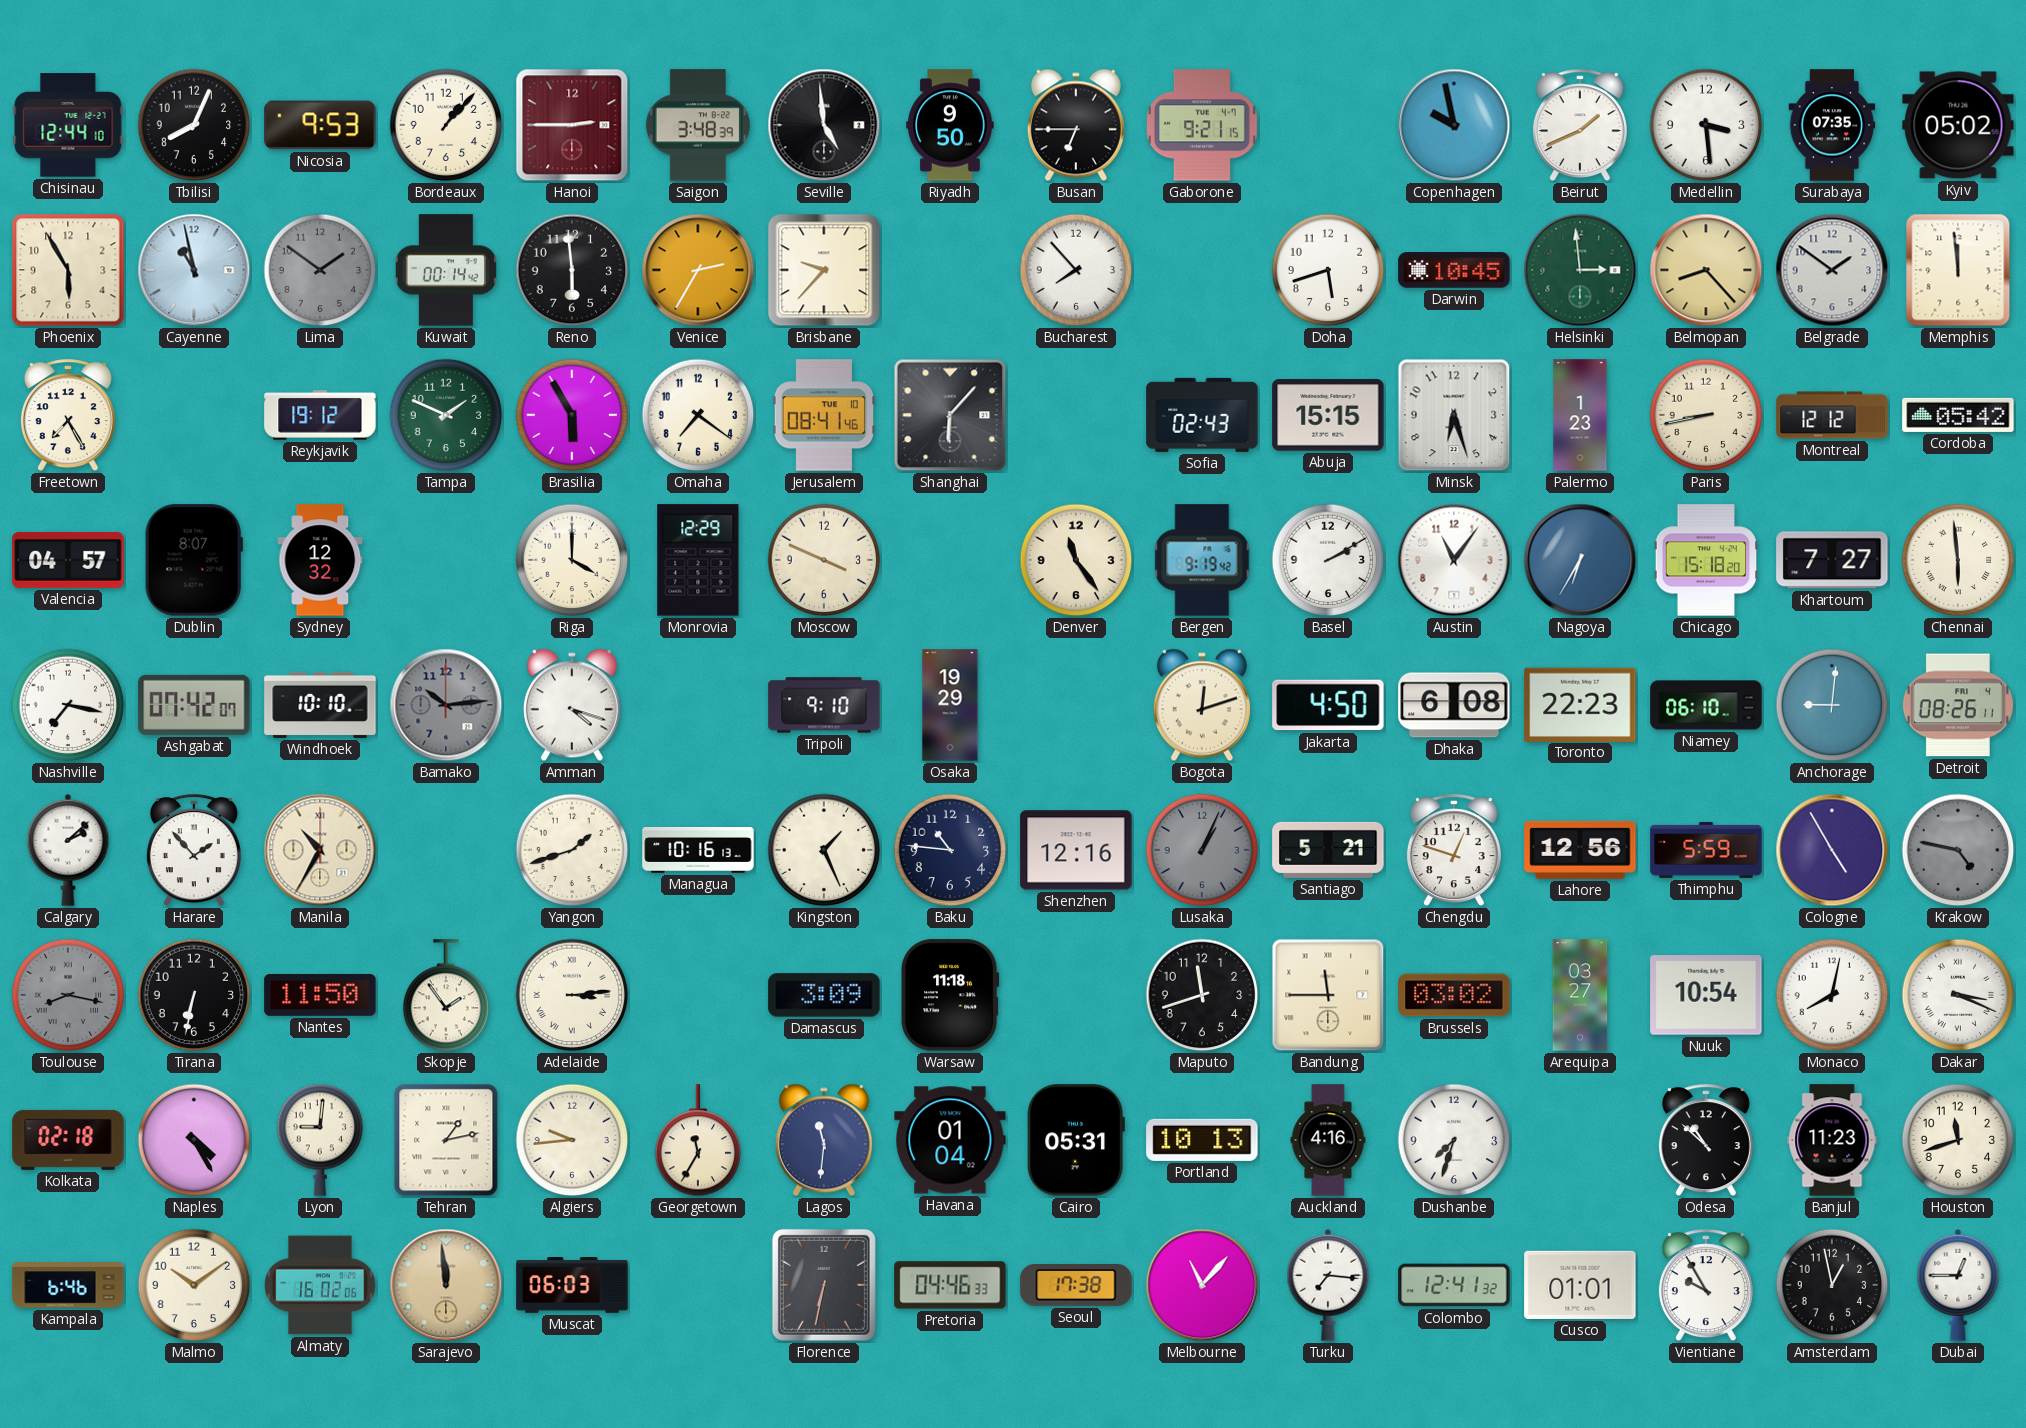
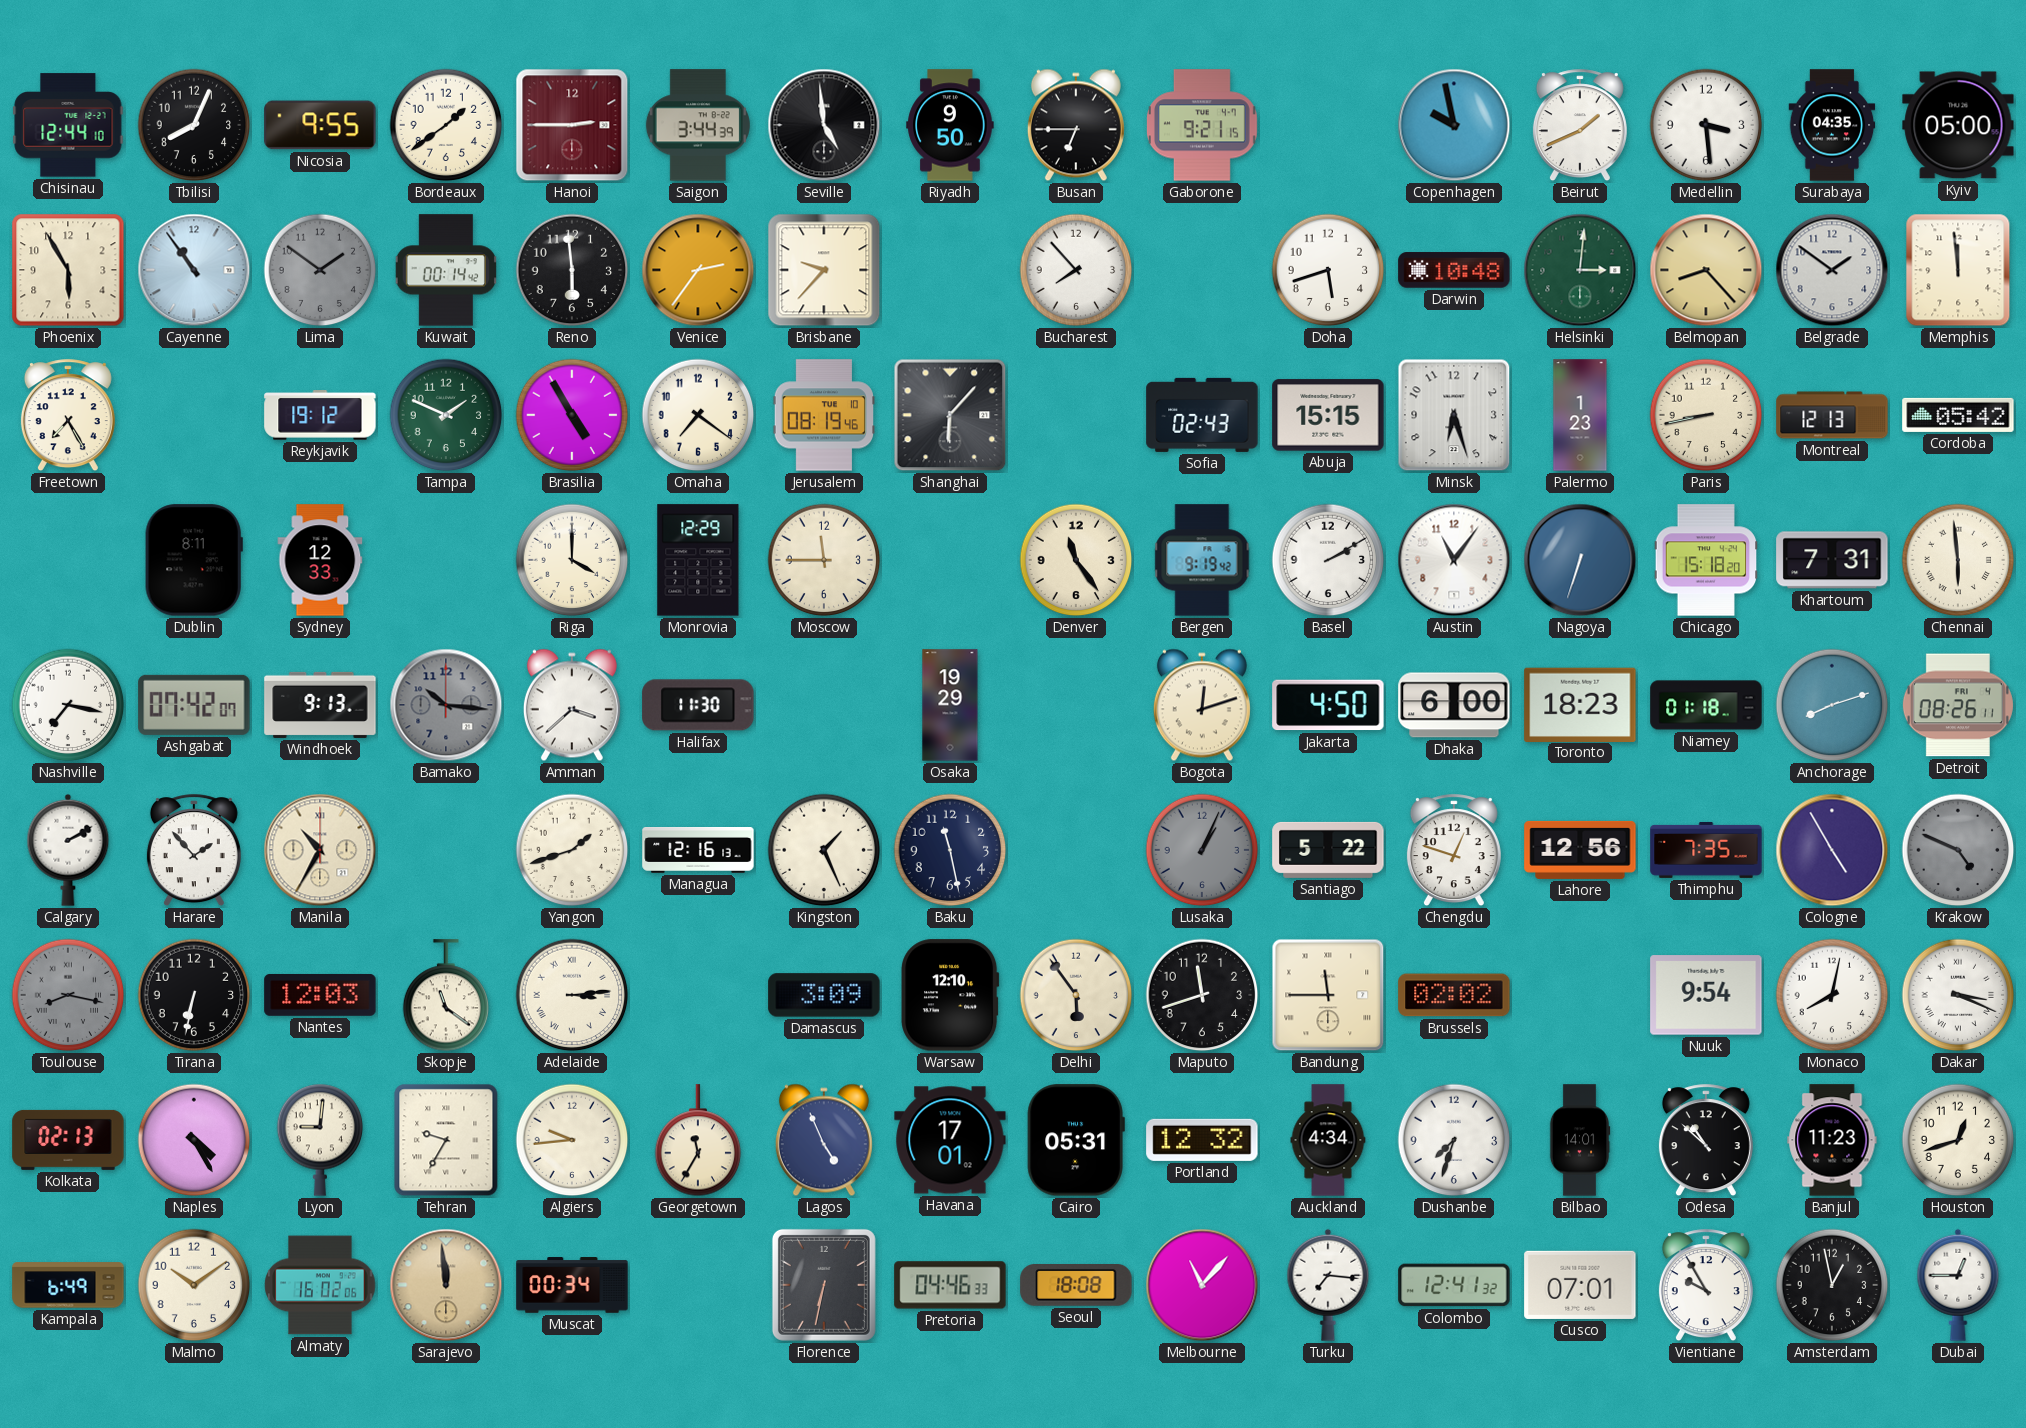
Nicosia: 9:53 -> 9:55 (320, 125)
Bordeaux: 1:07 -> 1:39 (446, 125)
Saigon: 3:48 -> 3:44 (698, 125)
Surabaya: 07:35 -> 04:35 (1832, 125)
Kyiv: 05:02 -> 05:00 (1958, 125)
Cayenne: 10:58 -> 10:54 (194, 270)
Venice: 2:35 -> 2:36 (698, 270)
Darwin: 10:45 -> 10:48 (1454, 270)
Helsinki: 2:59 -> 3:01 (1580, 270)
Brasilia: 5:55 -> 4:55 (572, 415)
Jerusalem: 08:41 -> 08:19 (823, 415)
Montreal: 12:12 -> 12:13 (1832, 415)
Valencia: 04:57 -> none (68, 560)
Dublin: 8:07 -> 8:11 (194, 560)
Sydney: 12:32 -> 12:33 (320, 560)
Moscow: 3:49 -> 11:45 (824, 560)
Nagoya: 6:35 -> 6:33 (1580, 560)
Khartoum: 7:27 -> 7:31 (1832, 560)
Windhoek: 10:10 -> 9:13 (320, 705)
Bamako: 10:14 -> 10:16 (446, 705)
Amman: 4:18 -> 3:38 (572, 705)
Halifax: none -> 11:30 (698, 705)
Tripoli: 9:10 -> none (824, 705)
Dhaka: 6:08 -> 6:00 (1454, 705)
Toronto: 22:23 -> 18:23 (1580, 704)
Niamey: 06:10 -> 01:18 (1706, 705)
Anchorage: 9:01 -> 8:12 (1832, 705)
Calgary: 2:08 -> 2:10 (68, 850)
Managua: 10:16 -> 12:16 (698, 851)
Baku: 10:46 -> 11:28 (950, 850)
Shenzhen: 12:16 -> none (1076, 850)
Santiago: 5:21 -> 5:22 (1328, 850)
Thimphu: 5:59 -> 7:35 (1706, 850)
Krakow: 4:47 -> 4:49 (1958, 850)
Nantes: 11:50 -> 12:03 (320, 995)
Skopje: 1:54 -> 11:21 (446, 996)
Warsaw: 11:18 -> 12:10 (950, 995)
Delhi: none -> 5:54 (1076, 995)
Brussels: 03:02 -> 02:02 (1454, 995)
Arequipa: 03:27 -> none (1580, 995)
Nuuk: 10:54 -> 9:54 (1706, 995)
Kolkata: 02:18 -> 02:13 (68, 1140)
Tehran: 1:13 -> 9:35 (446, 1140)
Lagos: 11:31 -> 4:56 (824, 1140)
Havana: 01:04 -> 17:01 (950, 1140)
Portland: 10:13 -> 12:32 (1202, 1140)
Auckland: 4:16 -> 4:34 (1328, 1140)
Bilbao: none -> 14:01 (1580, 1140)
Houston: 11:42 -> 12:42 (1958, 1140)
Kampala: 6:46 -> 6:49 (68, 1285)
Muscat: 06:03 -> 00:34 (572, 1285)
Seoul: 17:38 -> 18:08 (1076, 1286)
Cusco: 01:01 -> 07:01 (1580, 1285)
